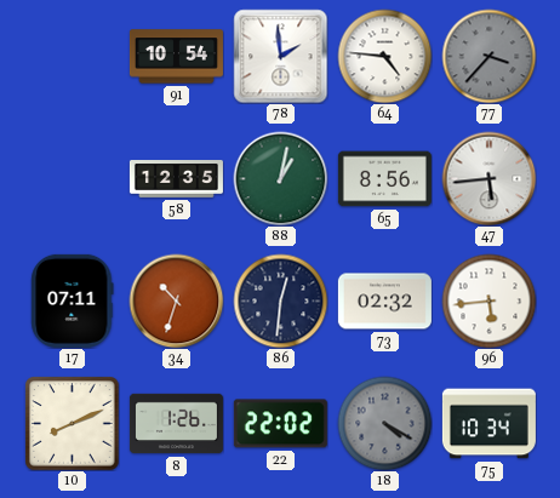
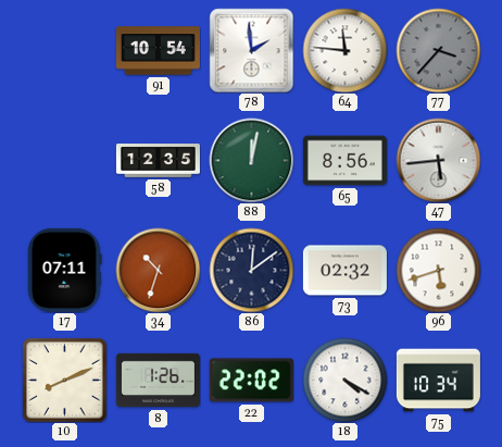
64: 4:46 -> 11:46 (344, 50)
88: 1:02 -> 12:02 (251, 160)
86: 12:31 -> 12:09 (251, 270)
96: 5:44 -> 5:42 (438, 270)
18 dial: grey -> white (344, 380)
